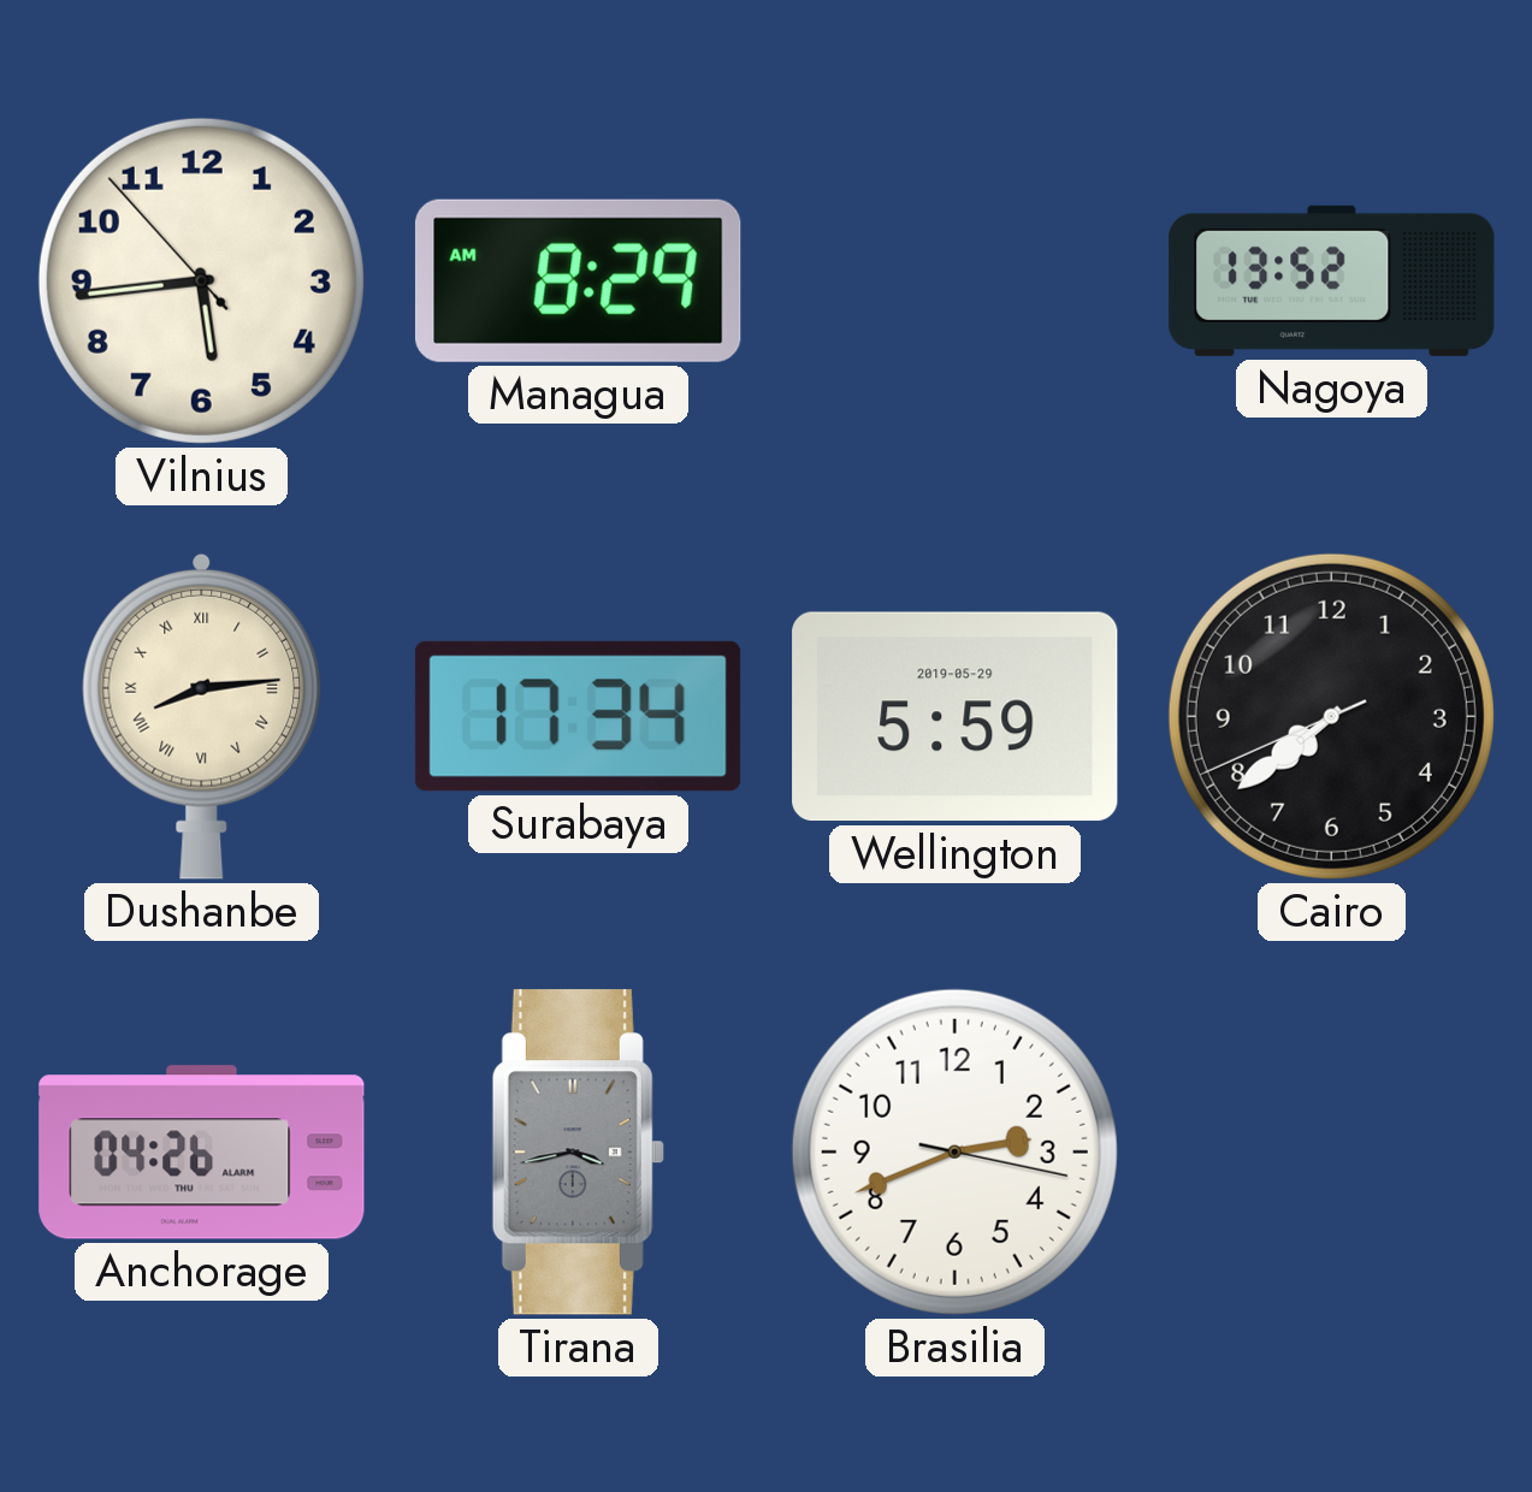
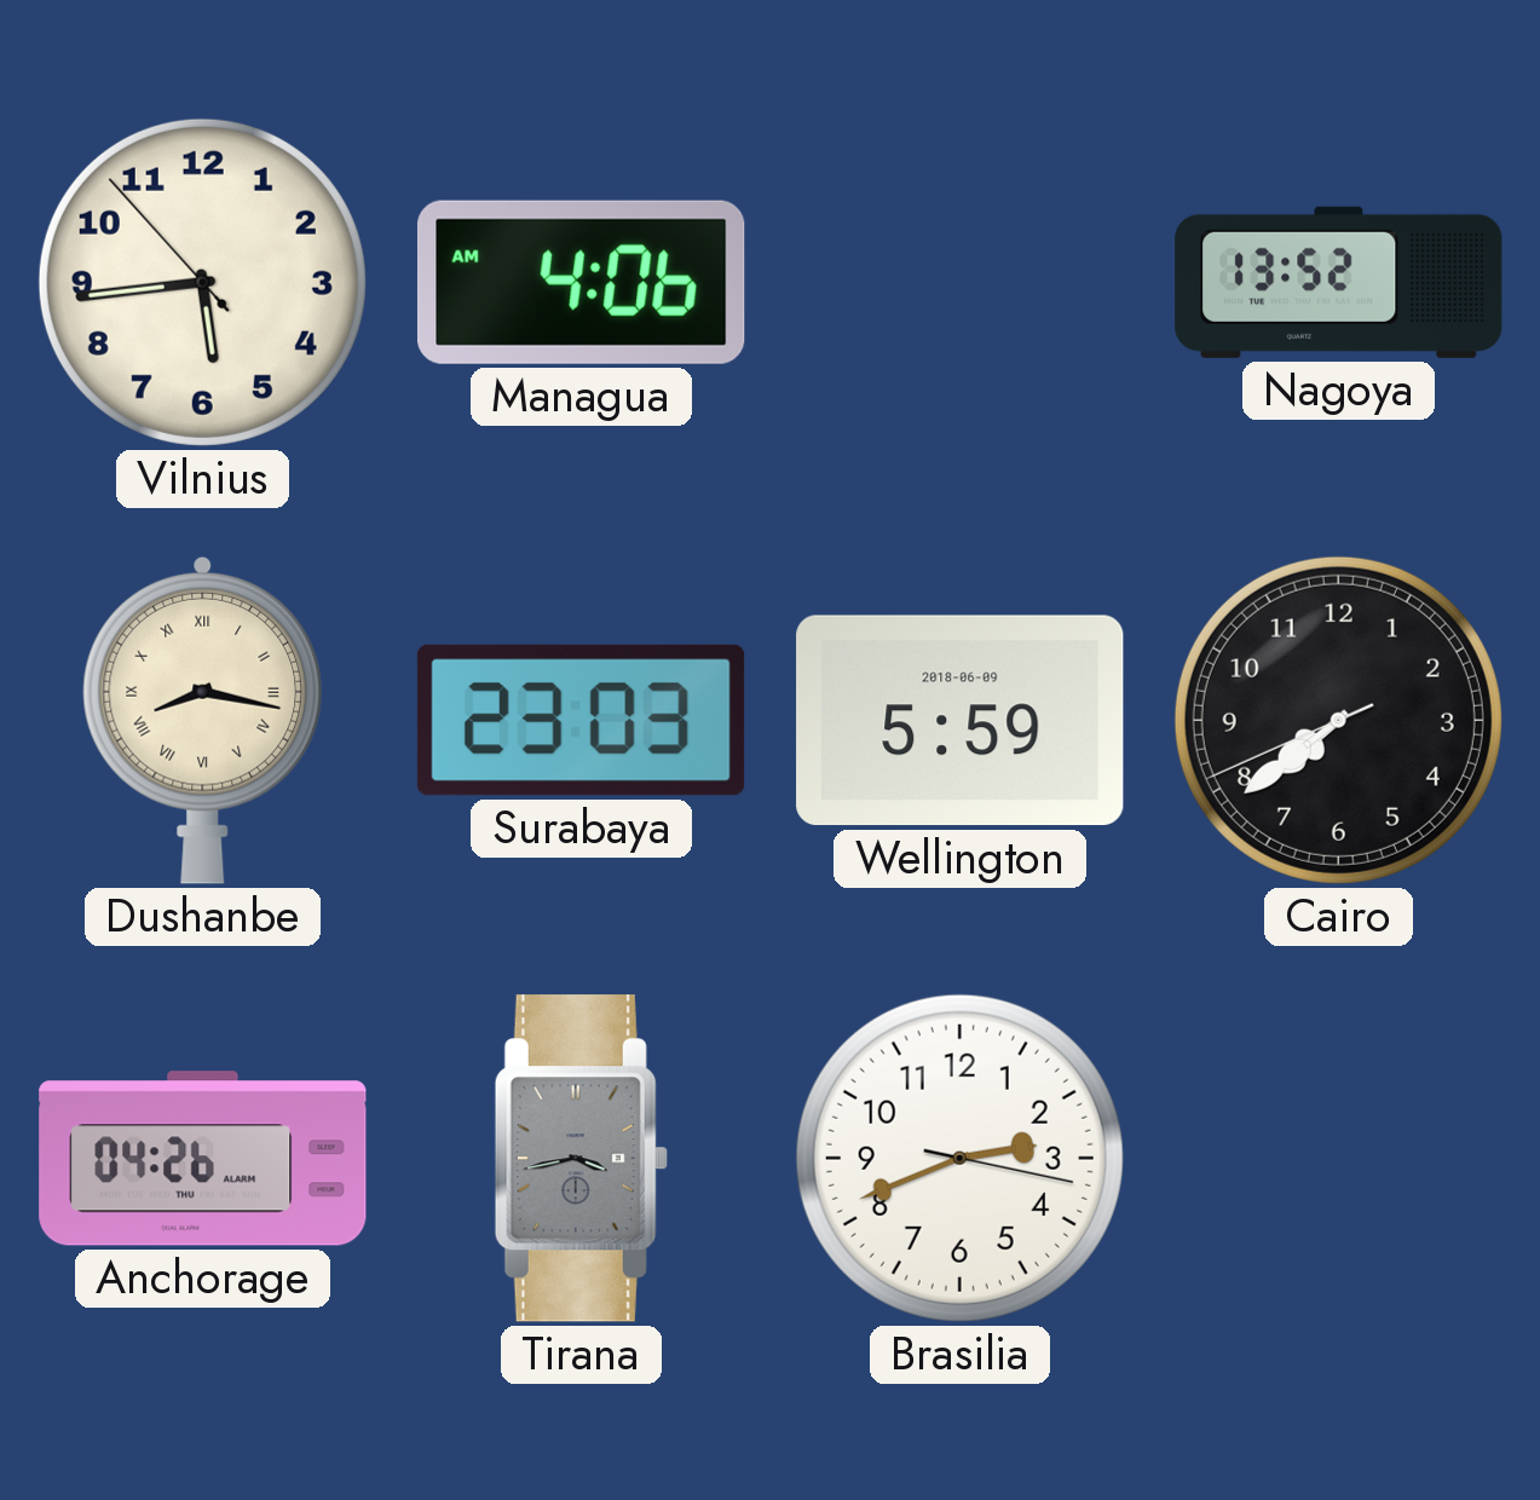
Managua: 8:29 -> 4:06 (581, 282)
Dushanbe: 8:14 -> 8:17 (203, 720)
Surabaya: 17:34 -> 23:03 (581, 720)
Wellington date: 2019-05-29 -> 2018-06-09 (961, 721)
